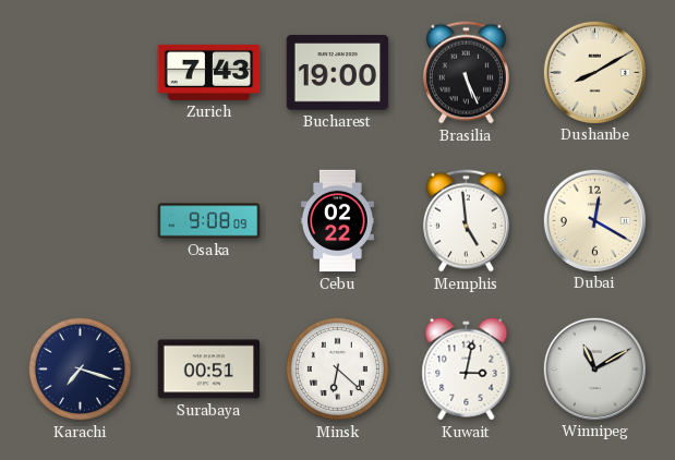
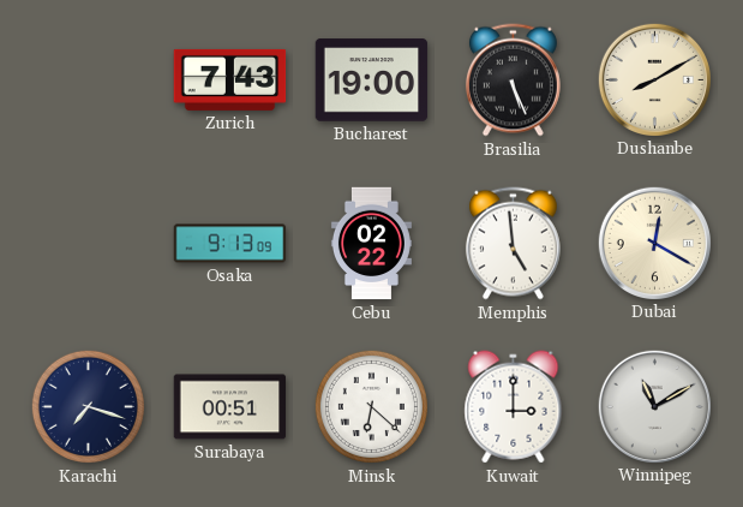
Osaka: 9:08 -> 9:13 (230, 244)
Kuwait: 3:02 -> 3:00 (514, 407)
